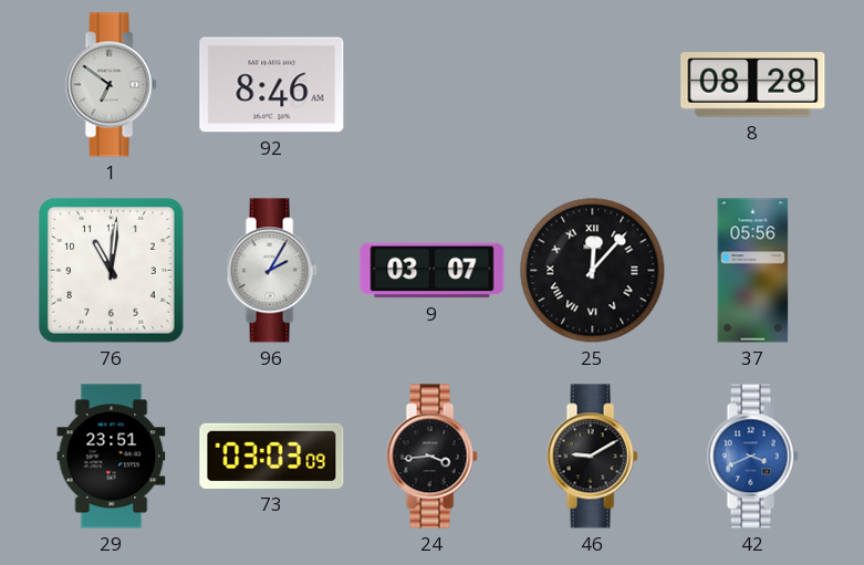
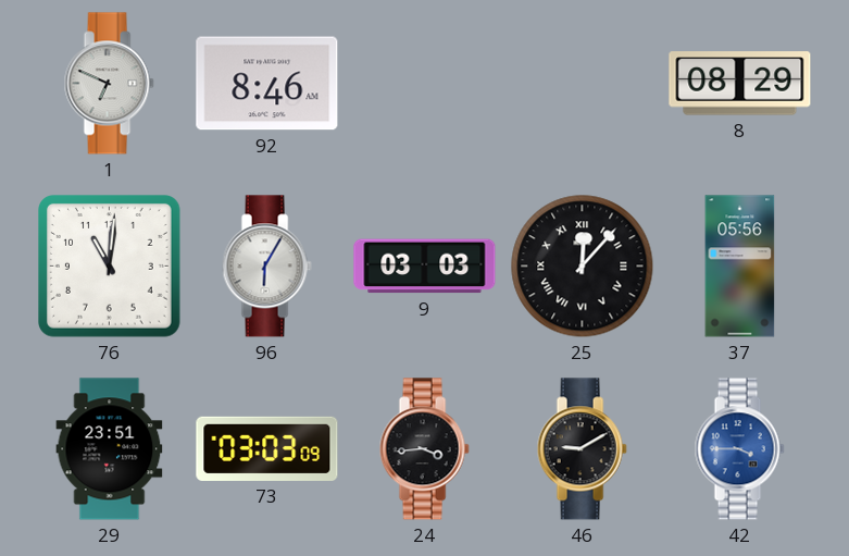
1: 6:51 -> 6:49 (109, 84)
8: 08:28 -> 08:29 (740, 84)
96: 2:05 -> 6:05 (266, 267)
9: 03:07 -> 03:03 (425, 267)
42: 3:41 -> 3:45 (739, 449)
